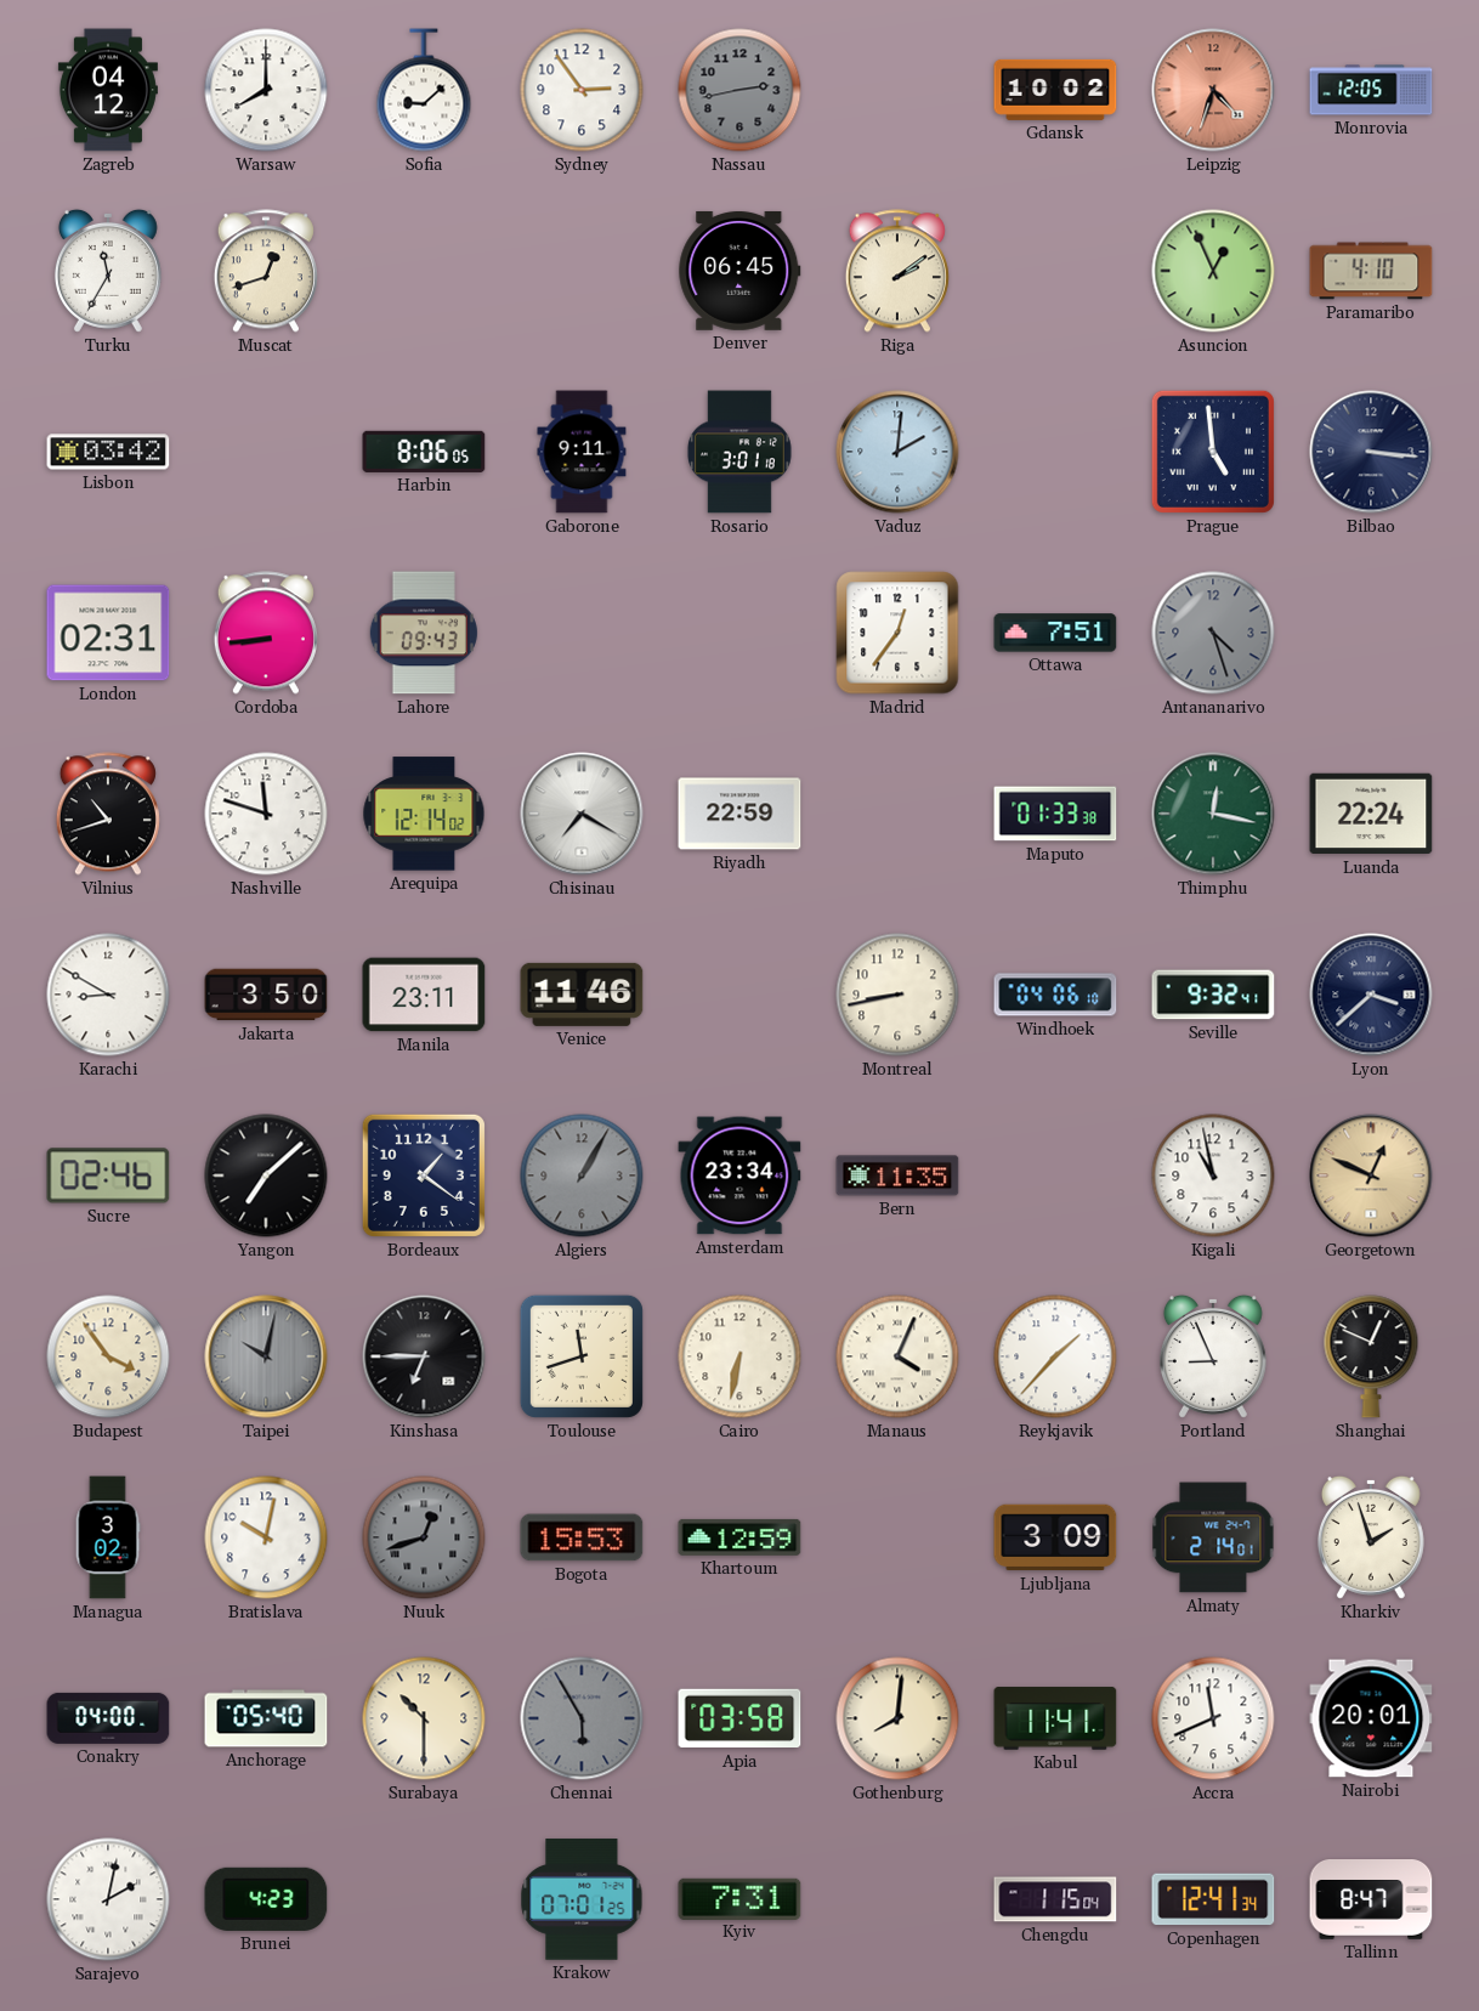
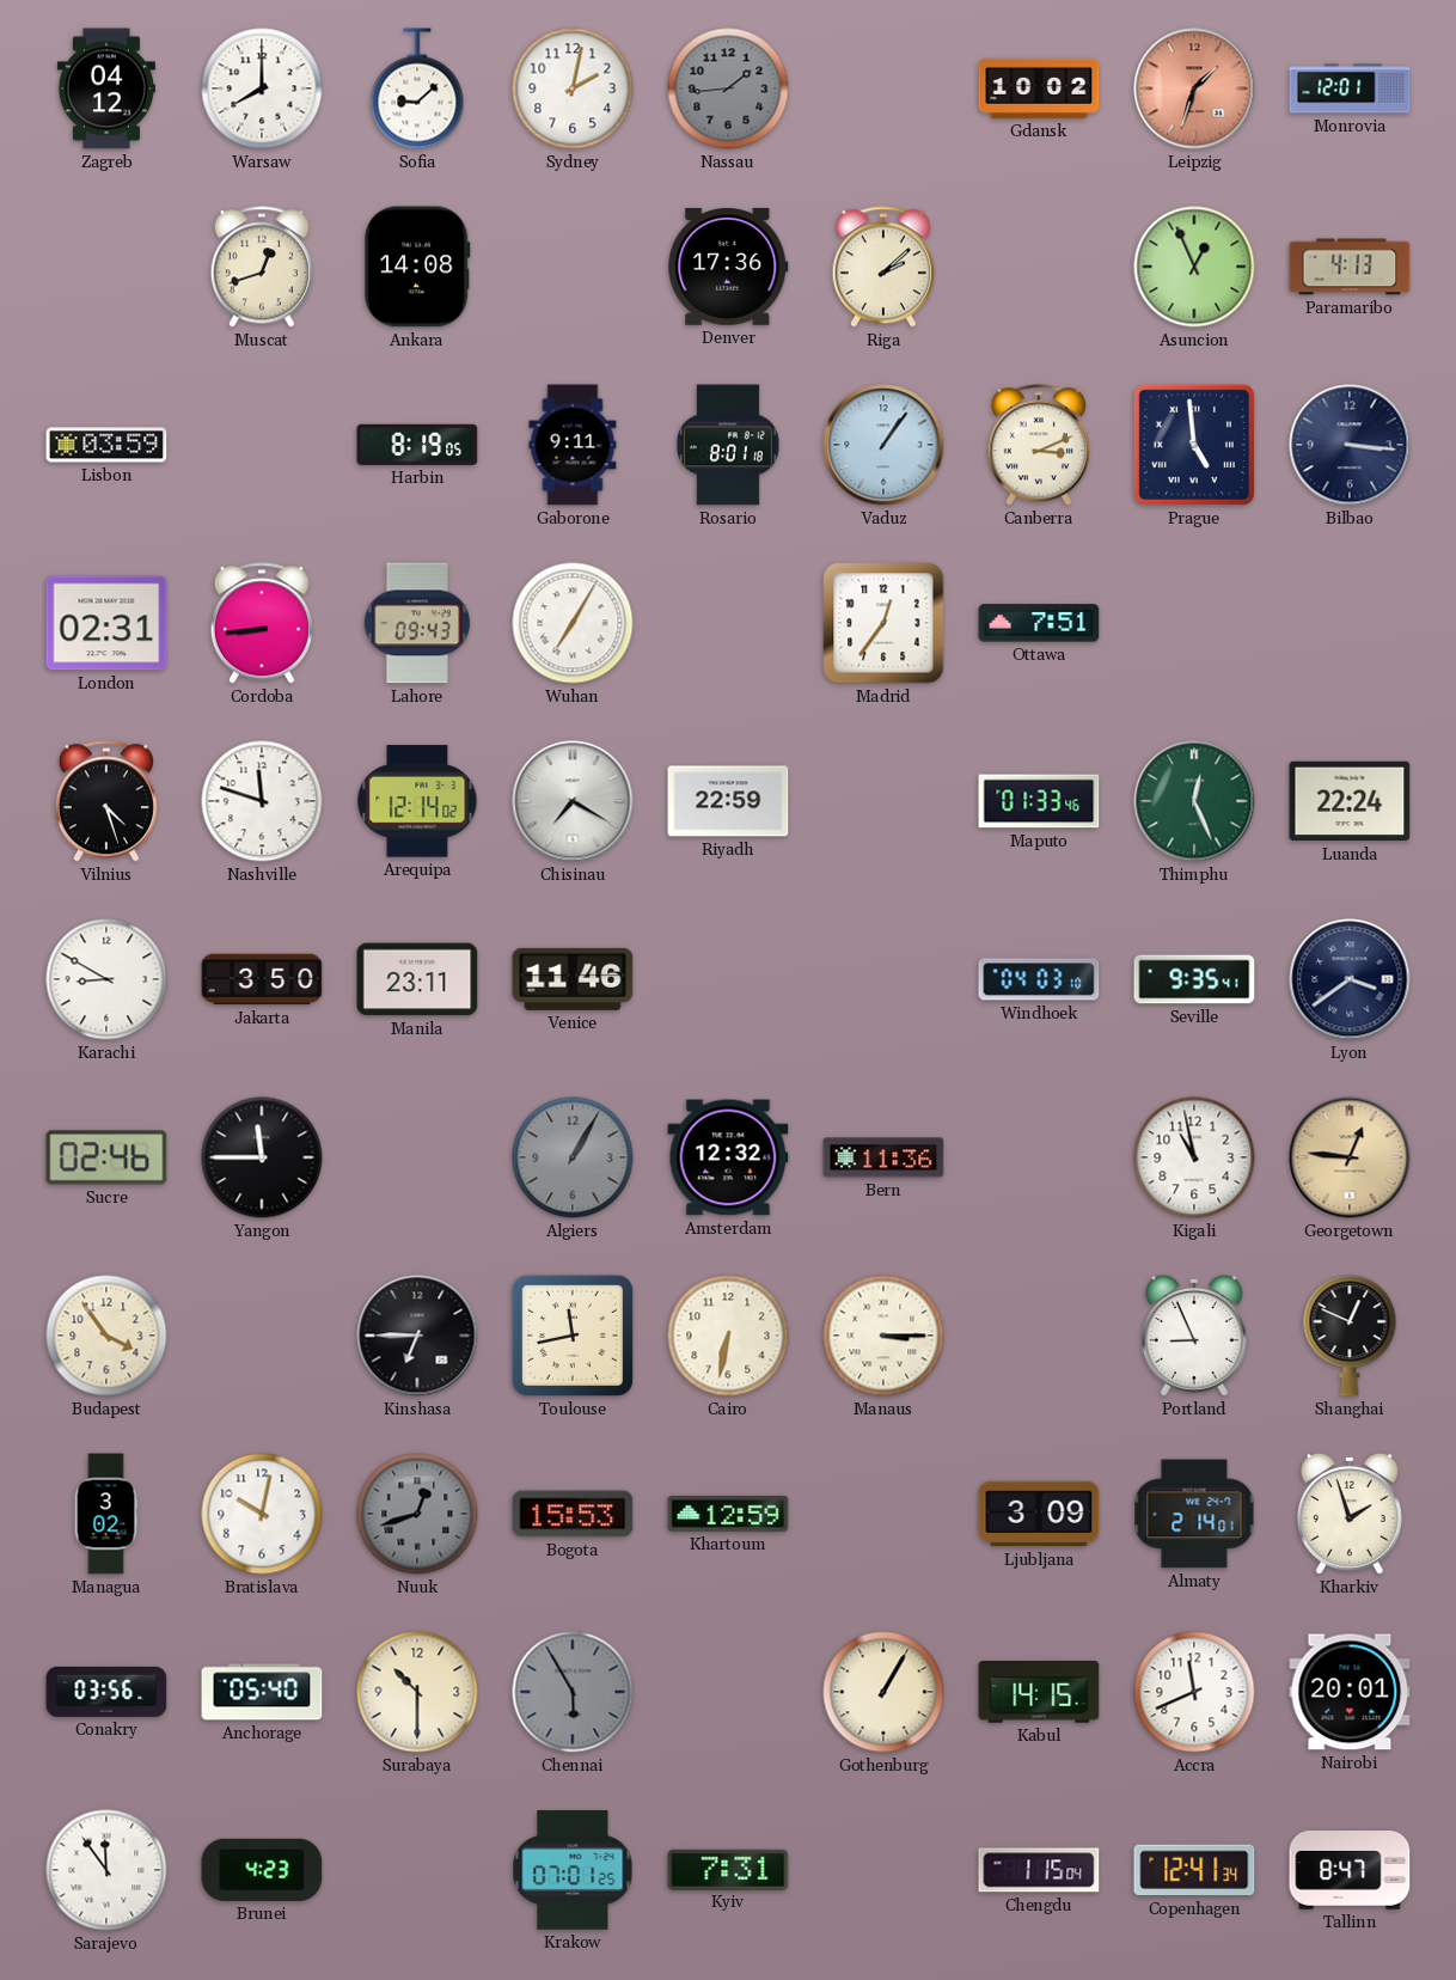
Sydney: 2:54 -> 2:02 (573, 88)
Nassau: 2:43 -> 1:44 (728, 88)
Leipzig: 4:33 -> 1:33 (1194, 88)
Monrovia: 12:05 -> 12:01 (1350, 88)
Turku: 11:35 -> none (108, 271)
Ankara: none -> 14:08 (417, 267)
Denver: 06:45 -> 17:36 (728, 267)
Riga: 2:09 -> 2:08 (883, 267)
Paramaribo: 4:10 -> 4:13 (1350, 267)
Lisbon: 03:42 -> 03:59 (106, 445)
Harbin: 8:06 -> 8:19 (417, 445)
Rosario: 3:01 -> 8:01 (728, 445)
Vaduz: 2:01 -> 1:06 (883, 445)
Canberra: none -> 3:11 (1039, 445)
Wuhan: none -> 7:05 (573, 623)
Antananarivo: 4:27 -> none (1213, 633)
Vilnius: 10:42 -> 4:27 (106, 801)
Maputo: 01:33:38 -> 01:33:46 (1039, 801)
Thimphu: 12:17 -> 12:26 (1194, 801)
Montreal: 8:43 -> none (897, 995)
Windhoek: 04:06 -> 04:03 (1039, 979)
Seville: 9:32 -> 9:35 (1194, 979)
Lyon: 3:38 -> 3:39 (1350, 979)
Yangon: 7:08 -> 11:45 (262, 1157)
Bordeaux: 1:21 -> none (424, 1176)
Amsterdam: 23:34 -> 12:32 (728, 1157)
Bern: 11:35 -> 11:36 (883, 1157)
Georgetown: 12:49 -> 12:46 (1350, 1157)
Taipei: 10:02 -> none (266, 1356)
Toulouse: 11:42 -> 11:43 (573, 1336)
Manaus: 4:04 -> 3:15 (883, 1336)
Reykjavik: 1:37 -> none (1055, 1356)
Conakry: 04:00 -> 03:56 (106, 1692)
Apia: 03:58 -> none (739, 1718)
Gothenburg: 8:01 -> 1:05 (883, 1692)
Kabul: 11:41 -> 14:15 (1039, 1692)
Sarajevo: 2:02 -> 11:54 (106, 1870)
